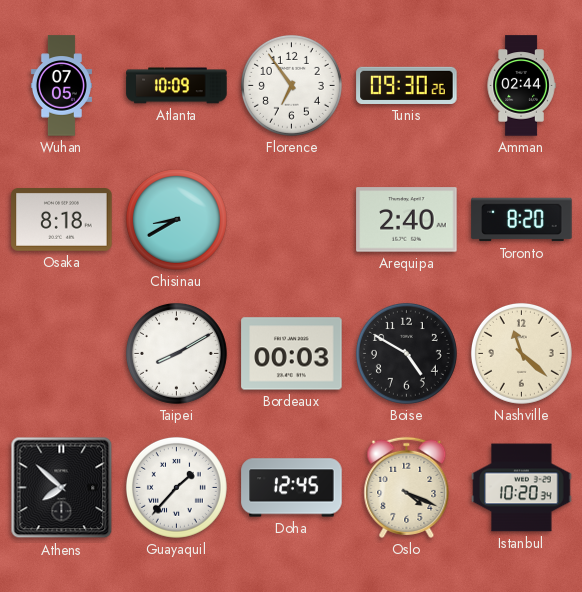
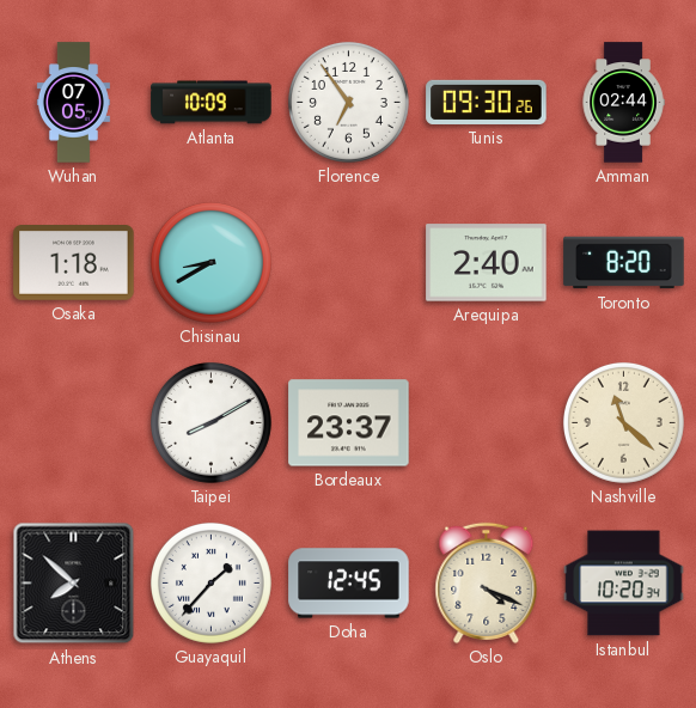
Osaka: 8:18 -> 1:18 (74, 263)
Bordeaux: 00:03 -> 23:37 (349, 423)
Boise: 4:50 -> none (406, 353)
